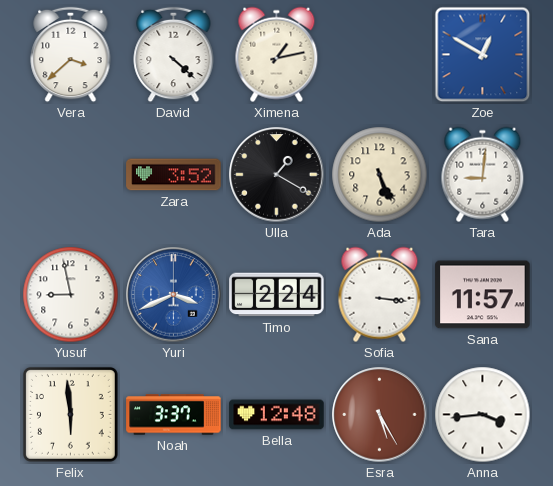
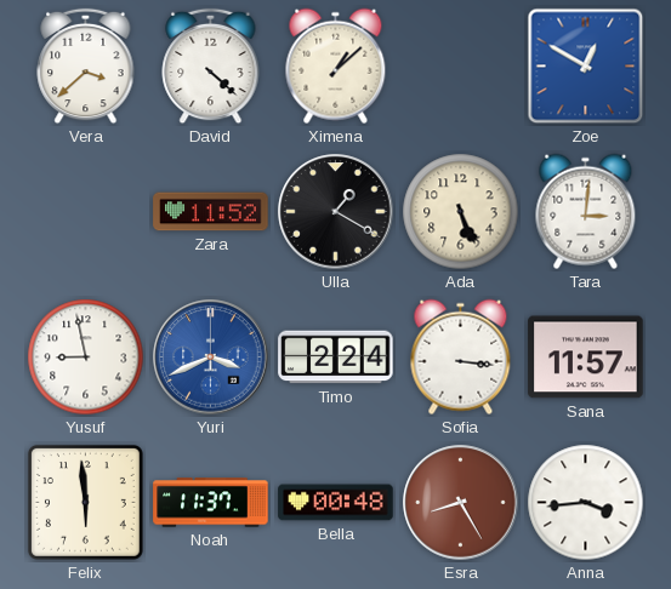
Ximena: 1:13 -> 1:08 (336, 67)
Zara: 3:52 -> 11:52 (211, 212)
Tara: 9:01 -> 3:01 (586, 212)
Noah: 3:37 -> 11:37 (211, 503)
Bella: 12:48 -> 00:48 (336, 503)
Esra: 5:25 -> 8:25 (461, 503)
